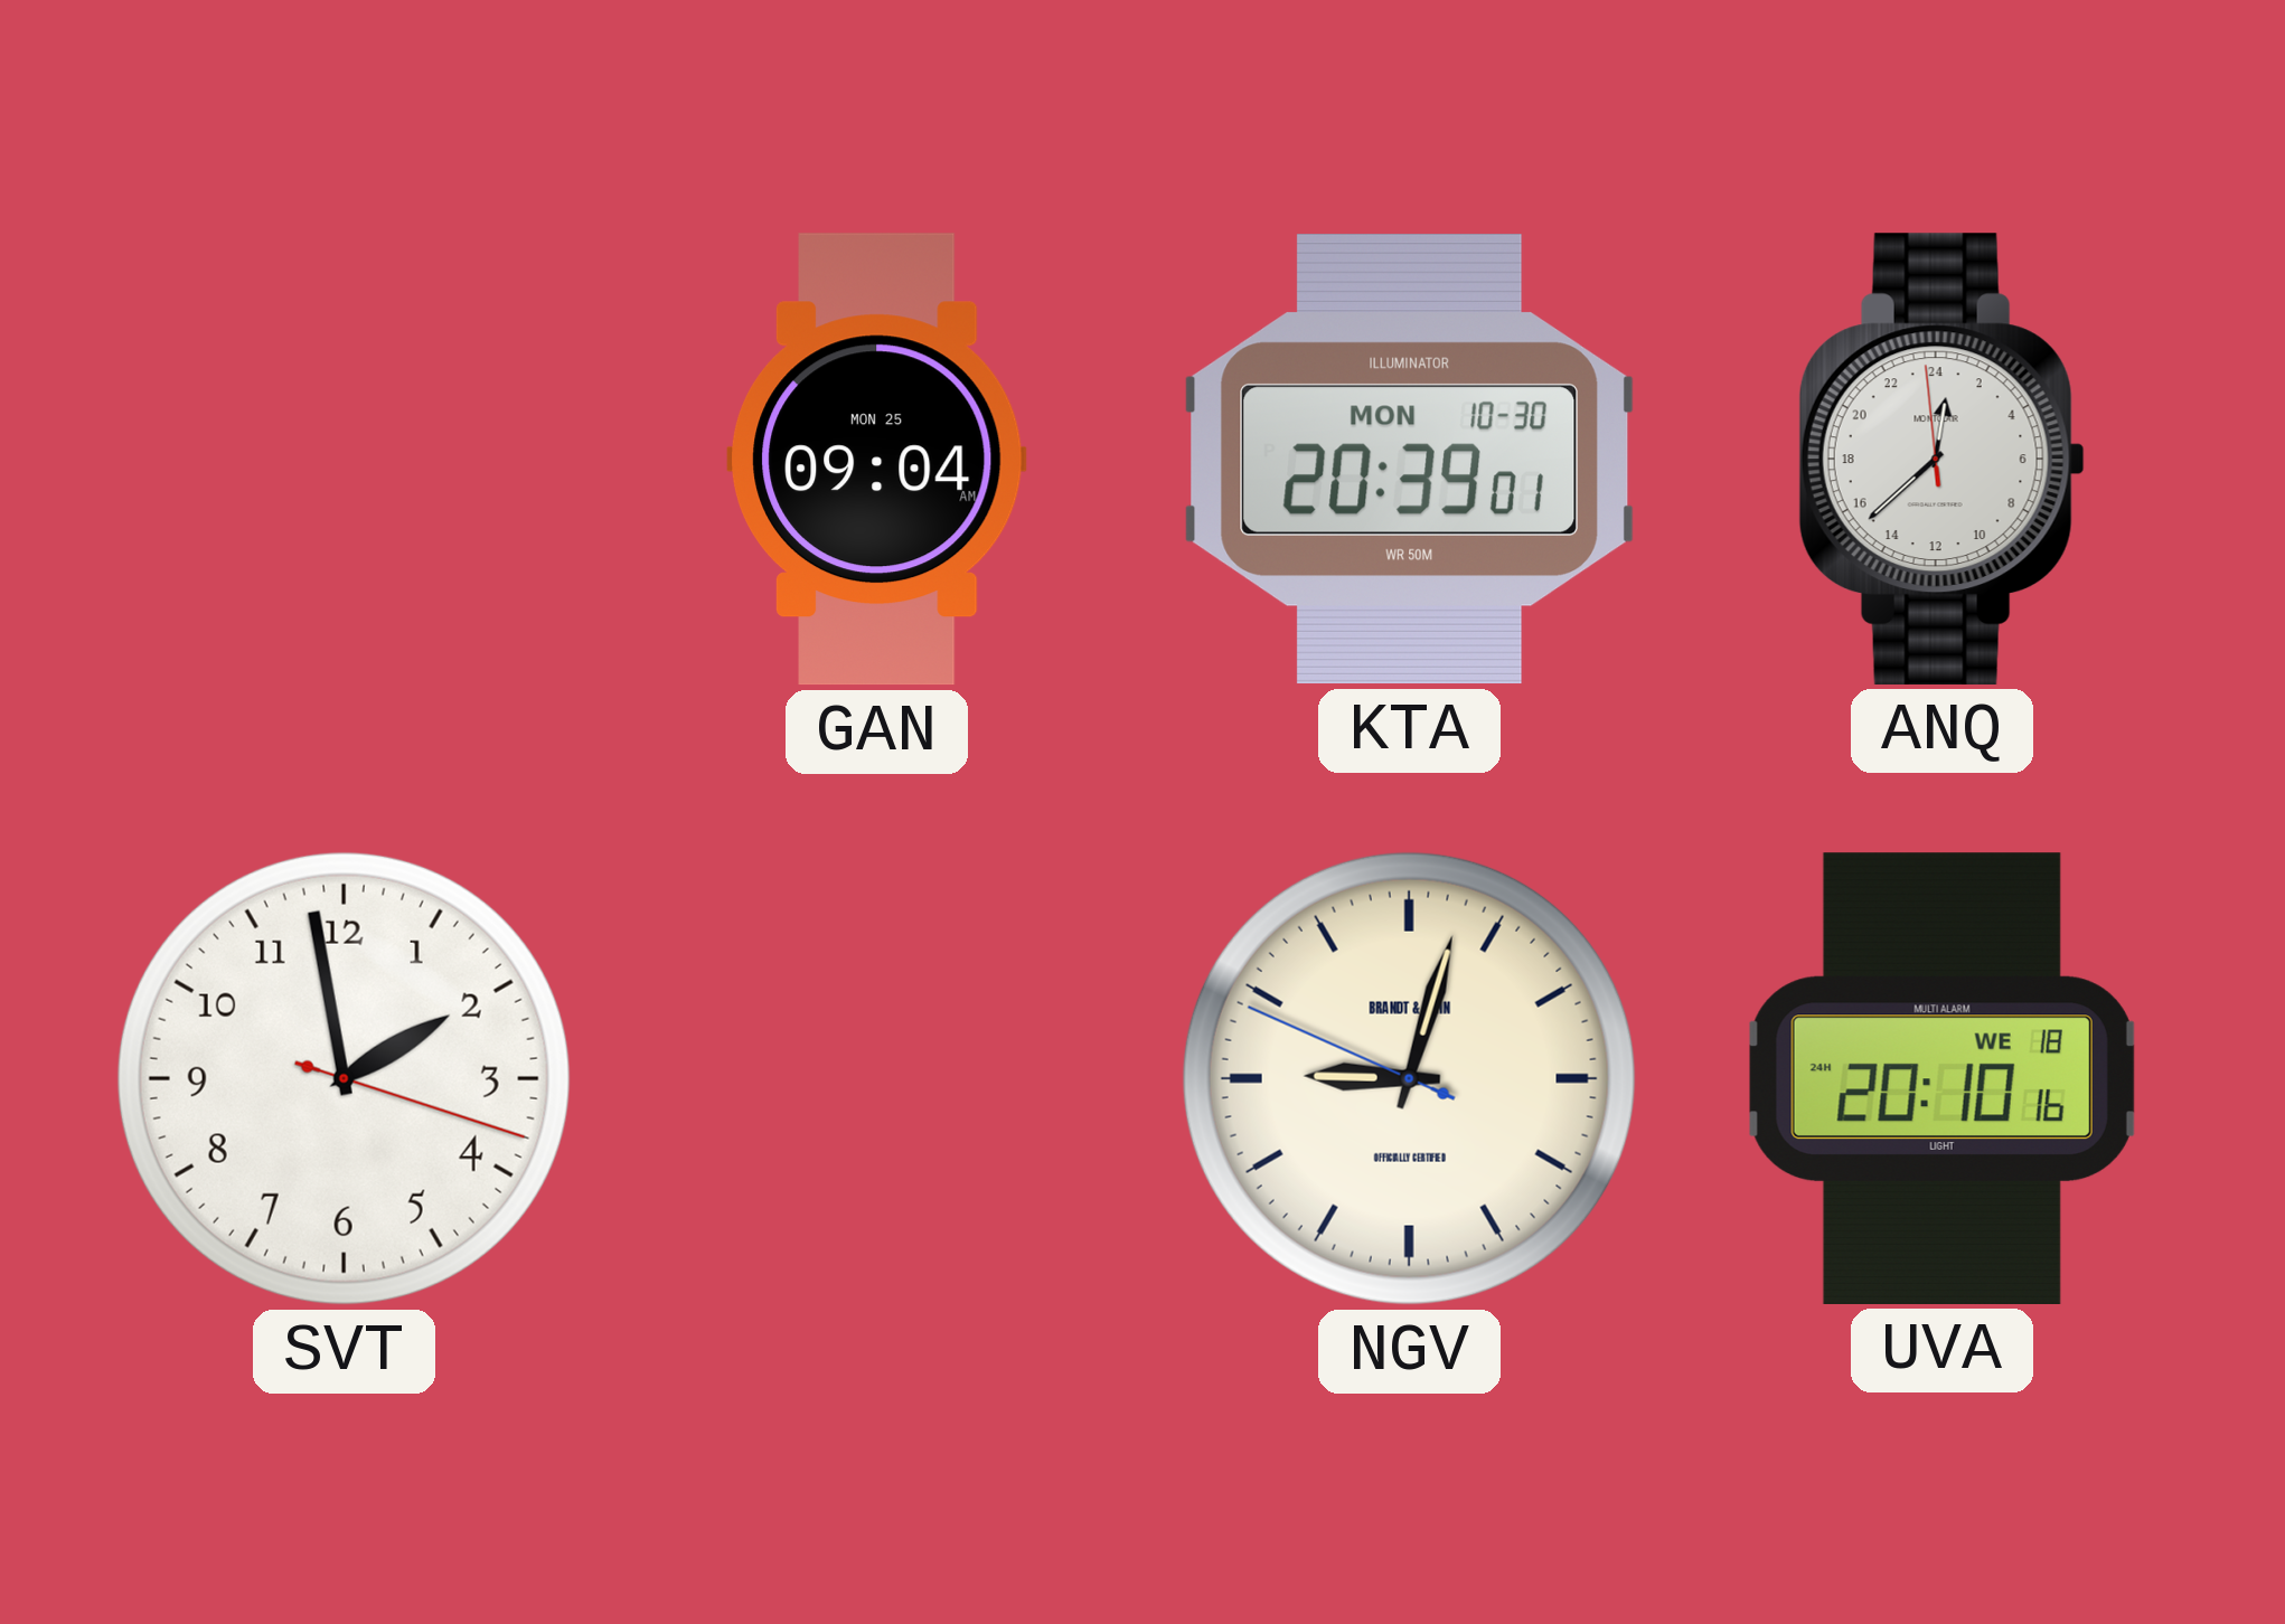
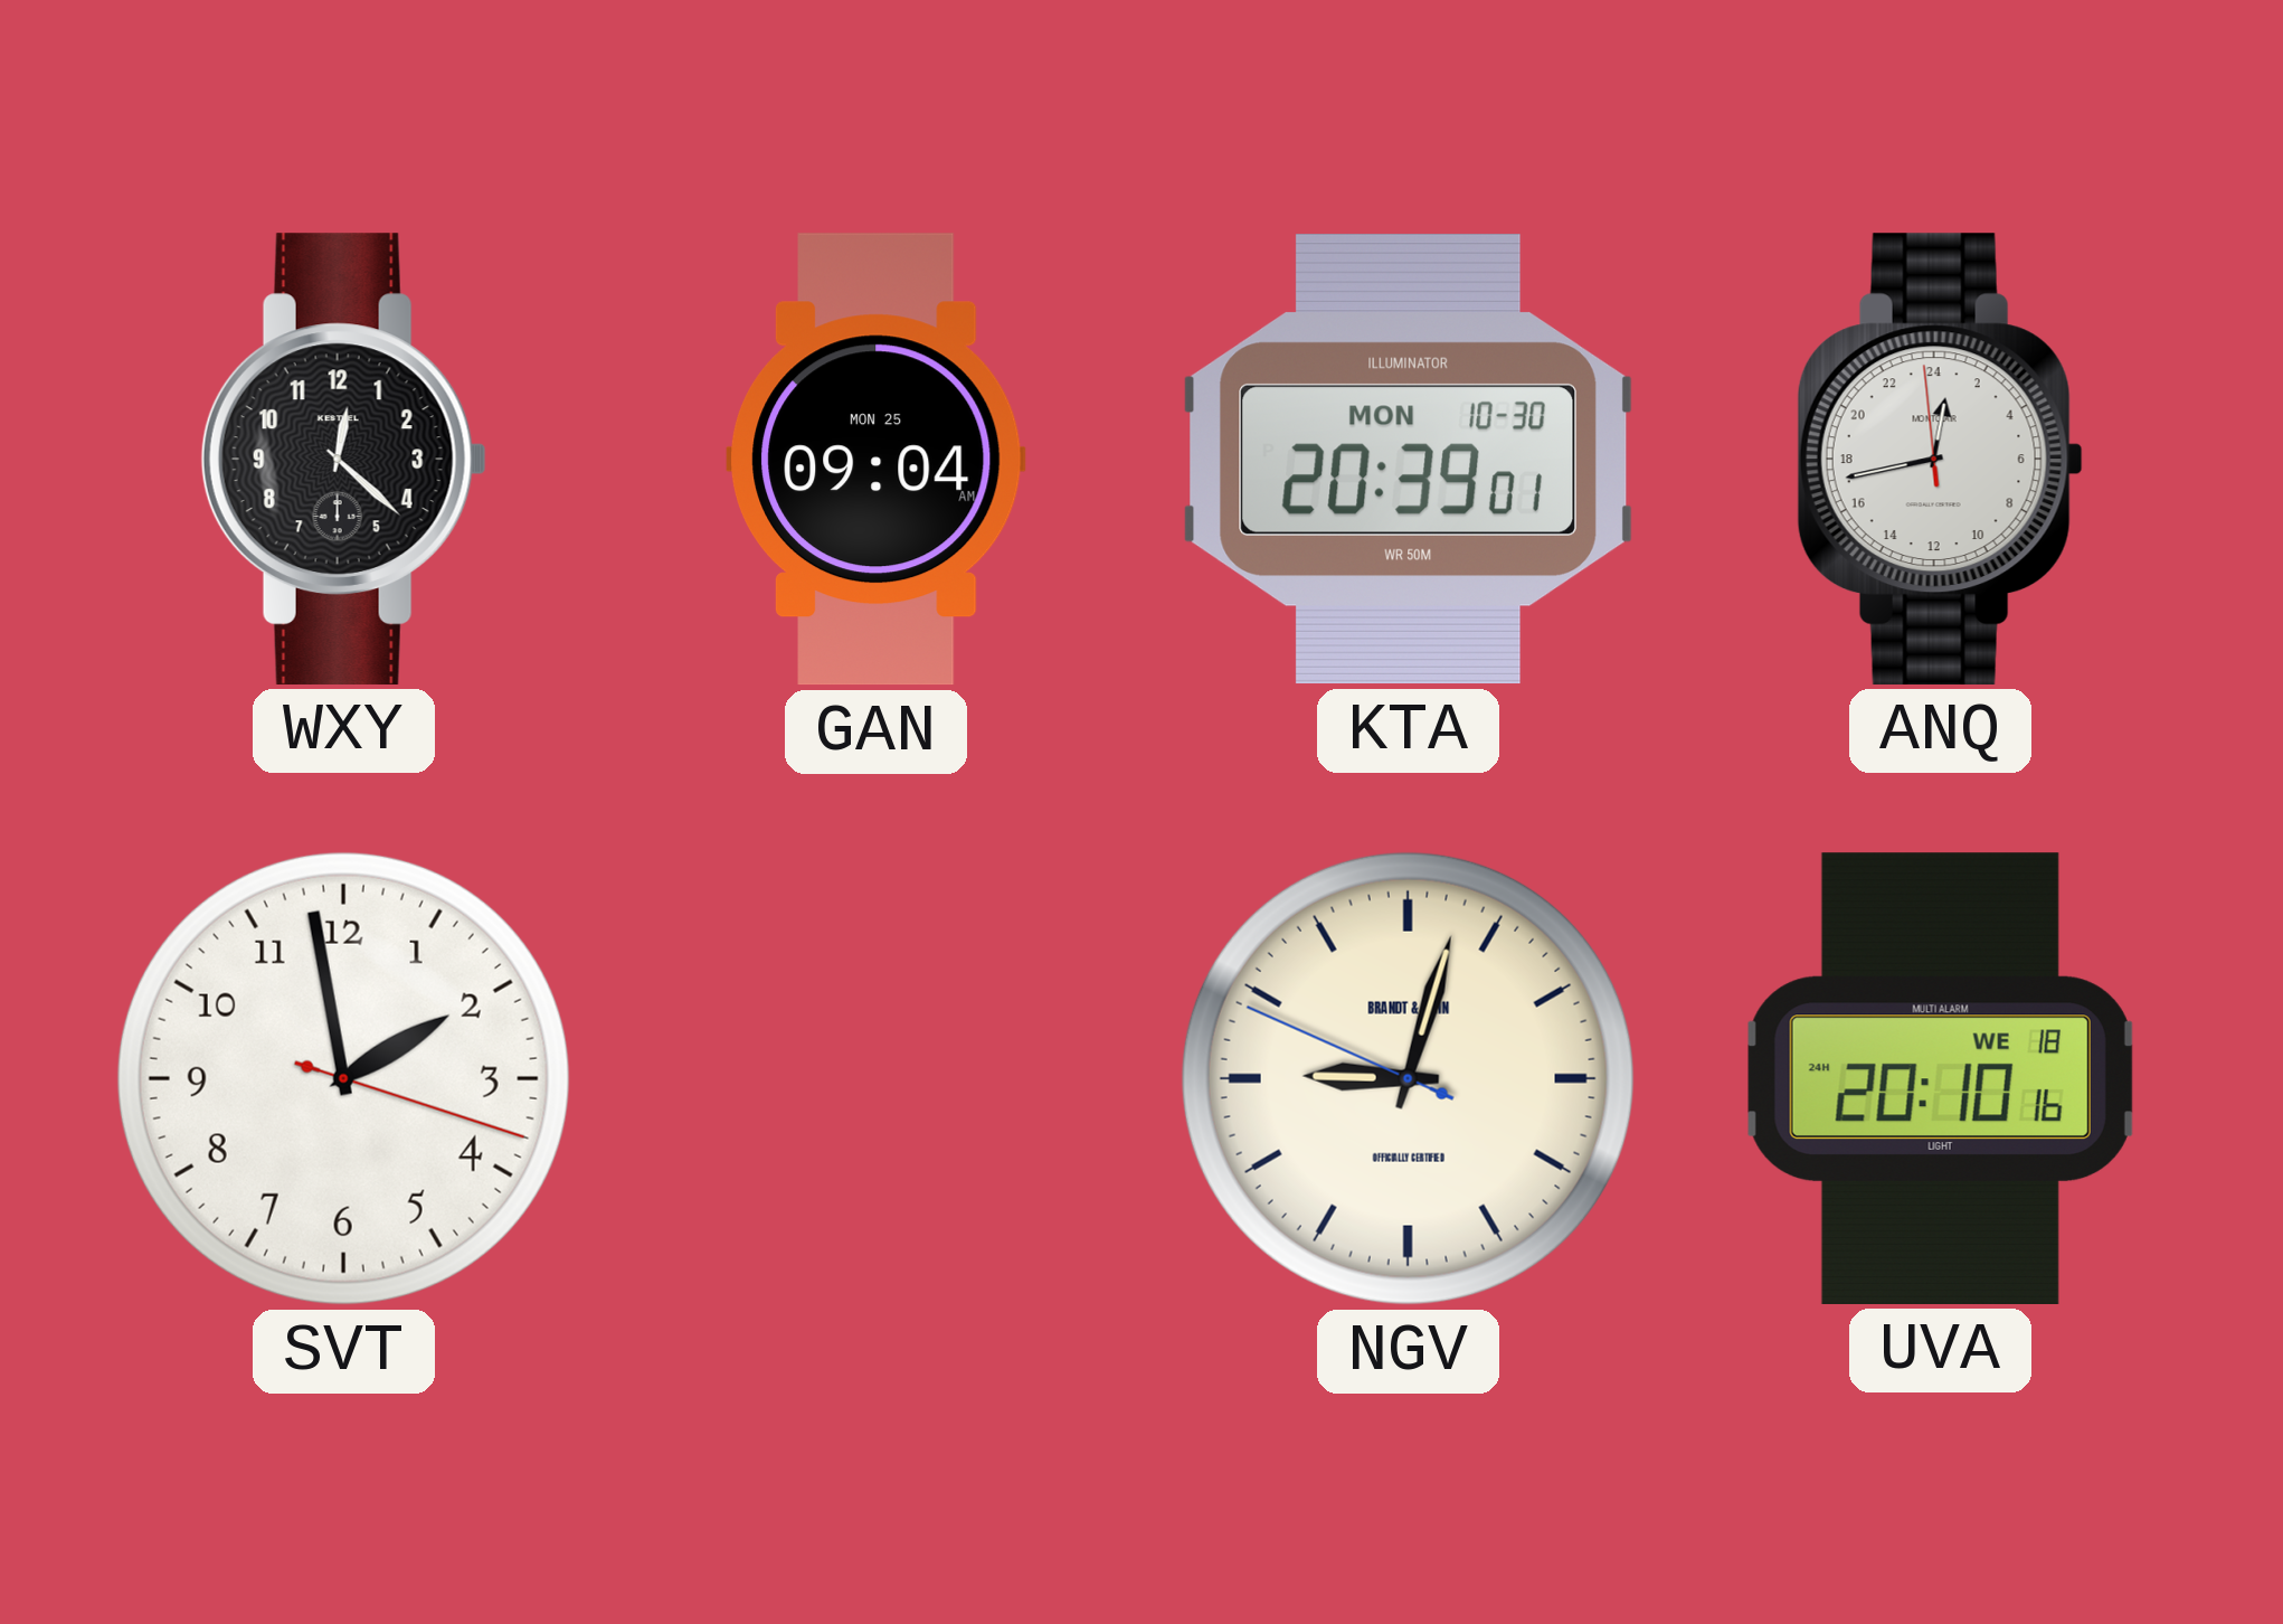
WXY: none -> 12:22 (343, 459)
ANQ: 0:37 -> 0:42 (1940, 459)
